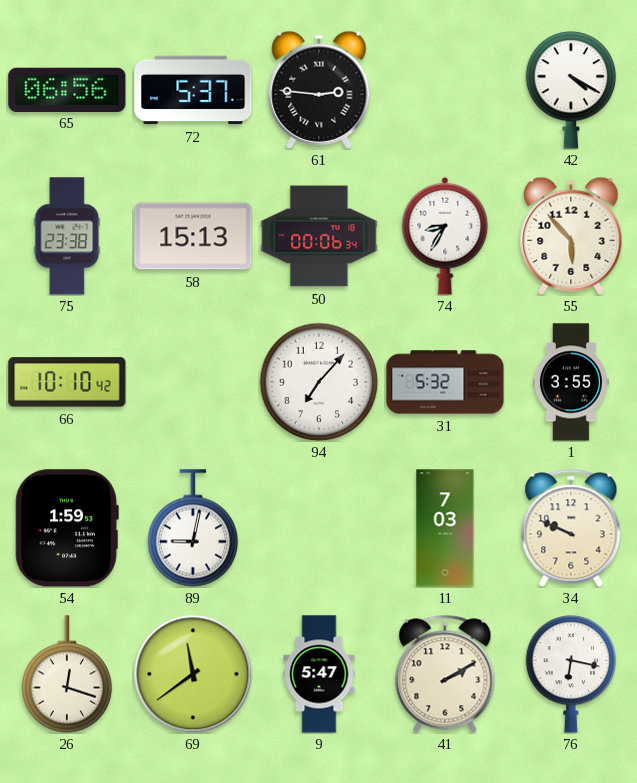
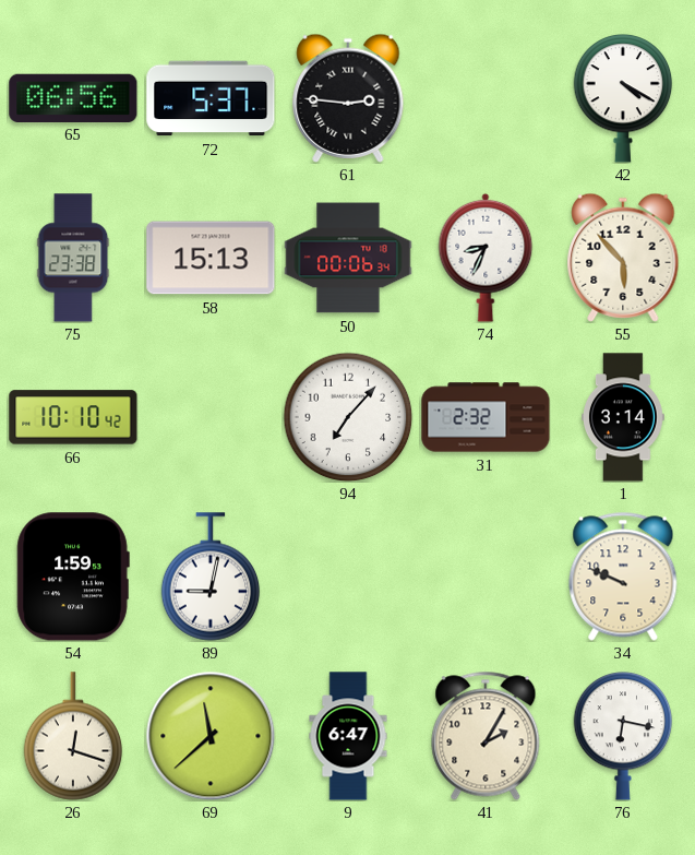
74: 8:35 -> 8:34 (486, 258)
31: 5:32 -> 2:32 (486, 417)
1: 3:55 -> 3:14 (624, 417)
11: 7:03 -> none (445, 528)
69: 11:39 -> 11:38 (211, 736)
9: 5:47 -> 6:47 (348, 736)
41: 2:10 -> 2:05 (486, 736)
